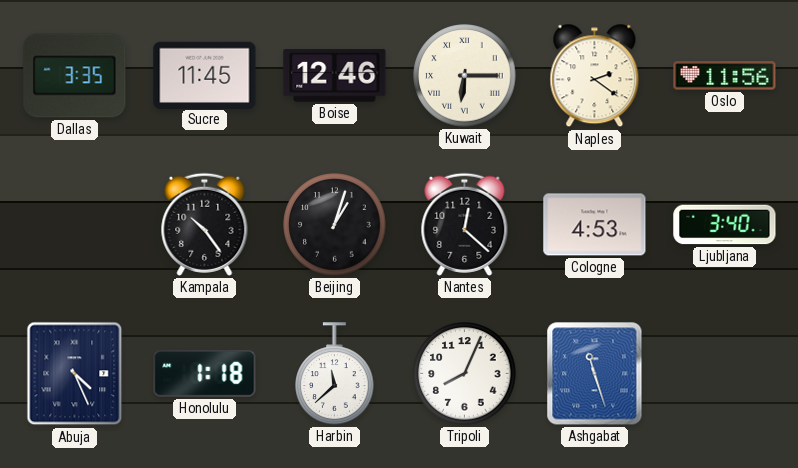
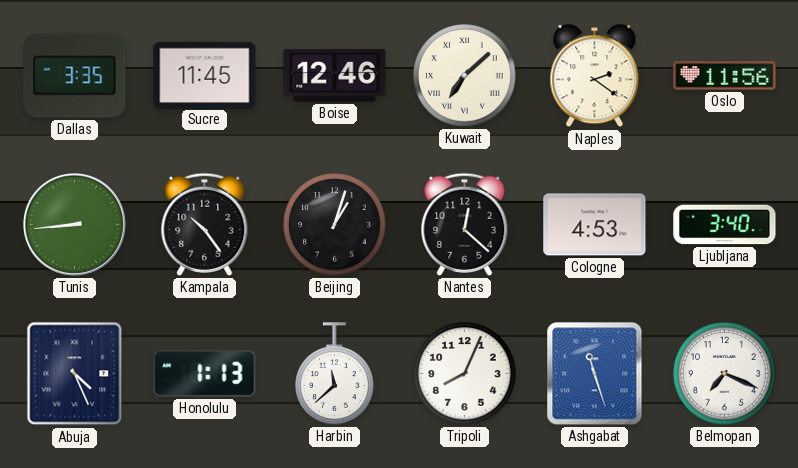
Kuwait: 6:15 -> 7:08 (465, 76)
Tunis: none -> 8:44 (74, 224)
Honolulu: 1:18 -> 1:13 (205, 373)
Belmopan: none -> 7:19 (725, 374)
